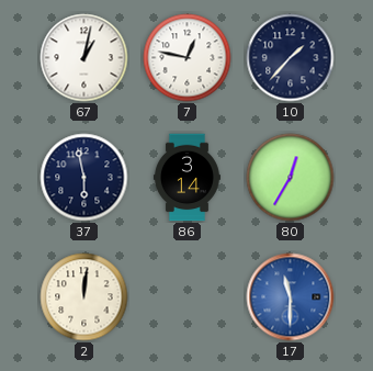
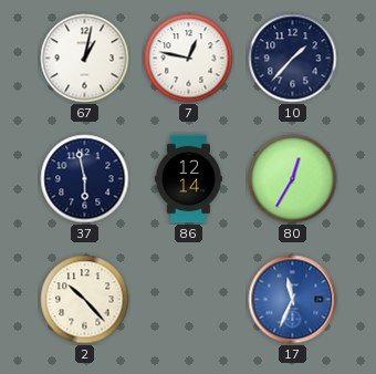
86: 3:14 -> 12:14 (188, 179)
2: 12:01 -> 10:23 (85, 300)
17: 11:30 -> 11:34 (293, 300)
